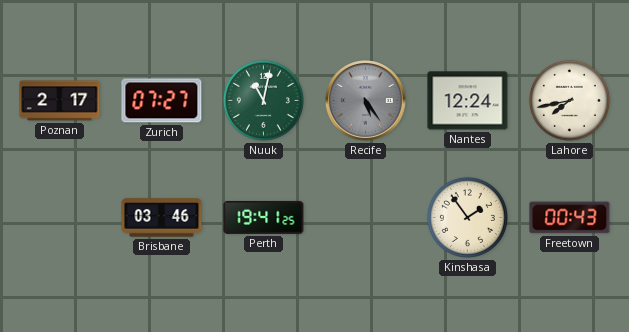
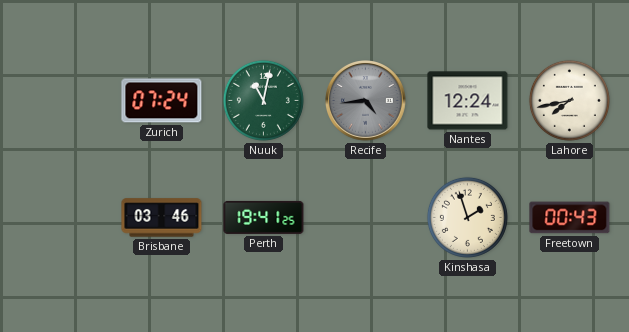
Poznan: 2:17 -> none (60, 101)
Zurich: 07:27 -> 07:24 (162, 101)
Recife: 5:24 -> 4:44 (366, 101)
Kinshasa: 1:54 -> 1:57 (467, 217)
